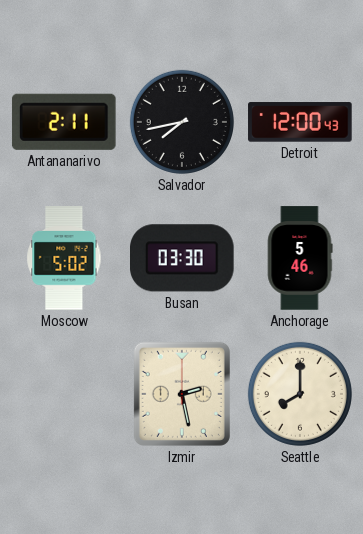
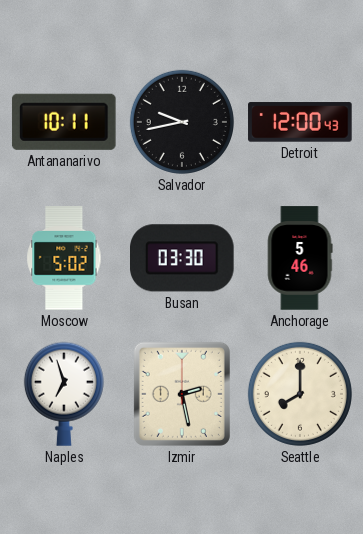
Antananarivo: 2:11 -> 10:11 (64, 122)
Salvador: 7:43 -> 9:43 (182, 122)
Naples: none -> 6:57 (64, 394)
